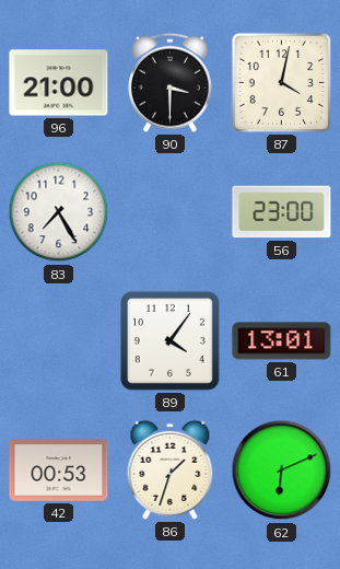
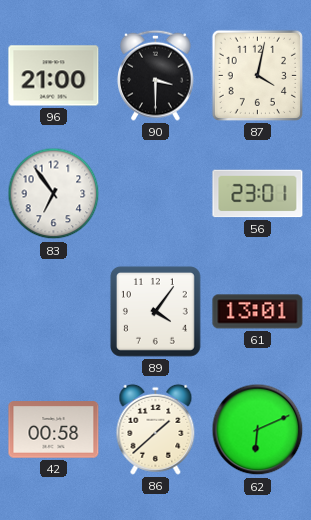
83: 7:25 -> 6:54 (54, 194)
56: 23:00 -> 23:01 (258, 194)
42: 00:53 -> 00:58 (54, 430)
86: 1:33 -> 1:38 (156, 429)
